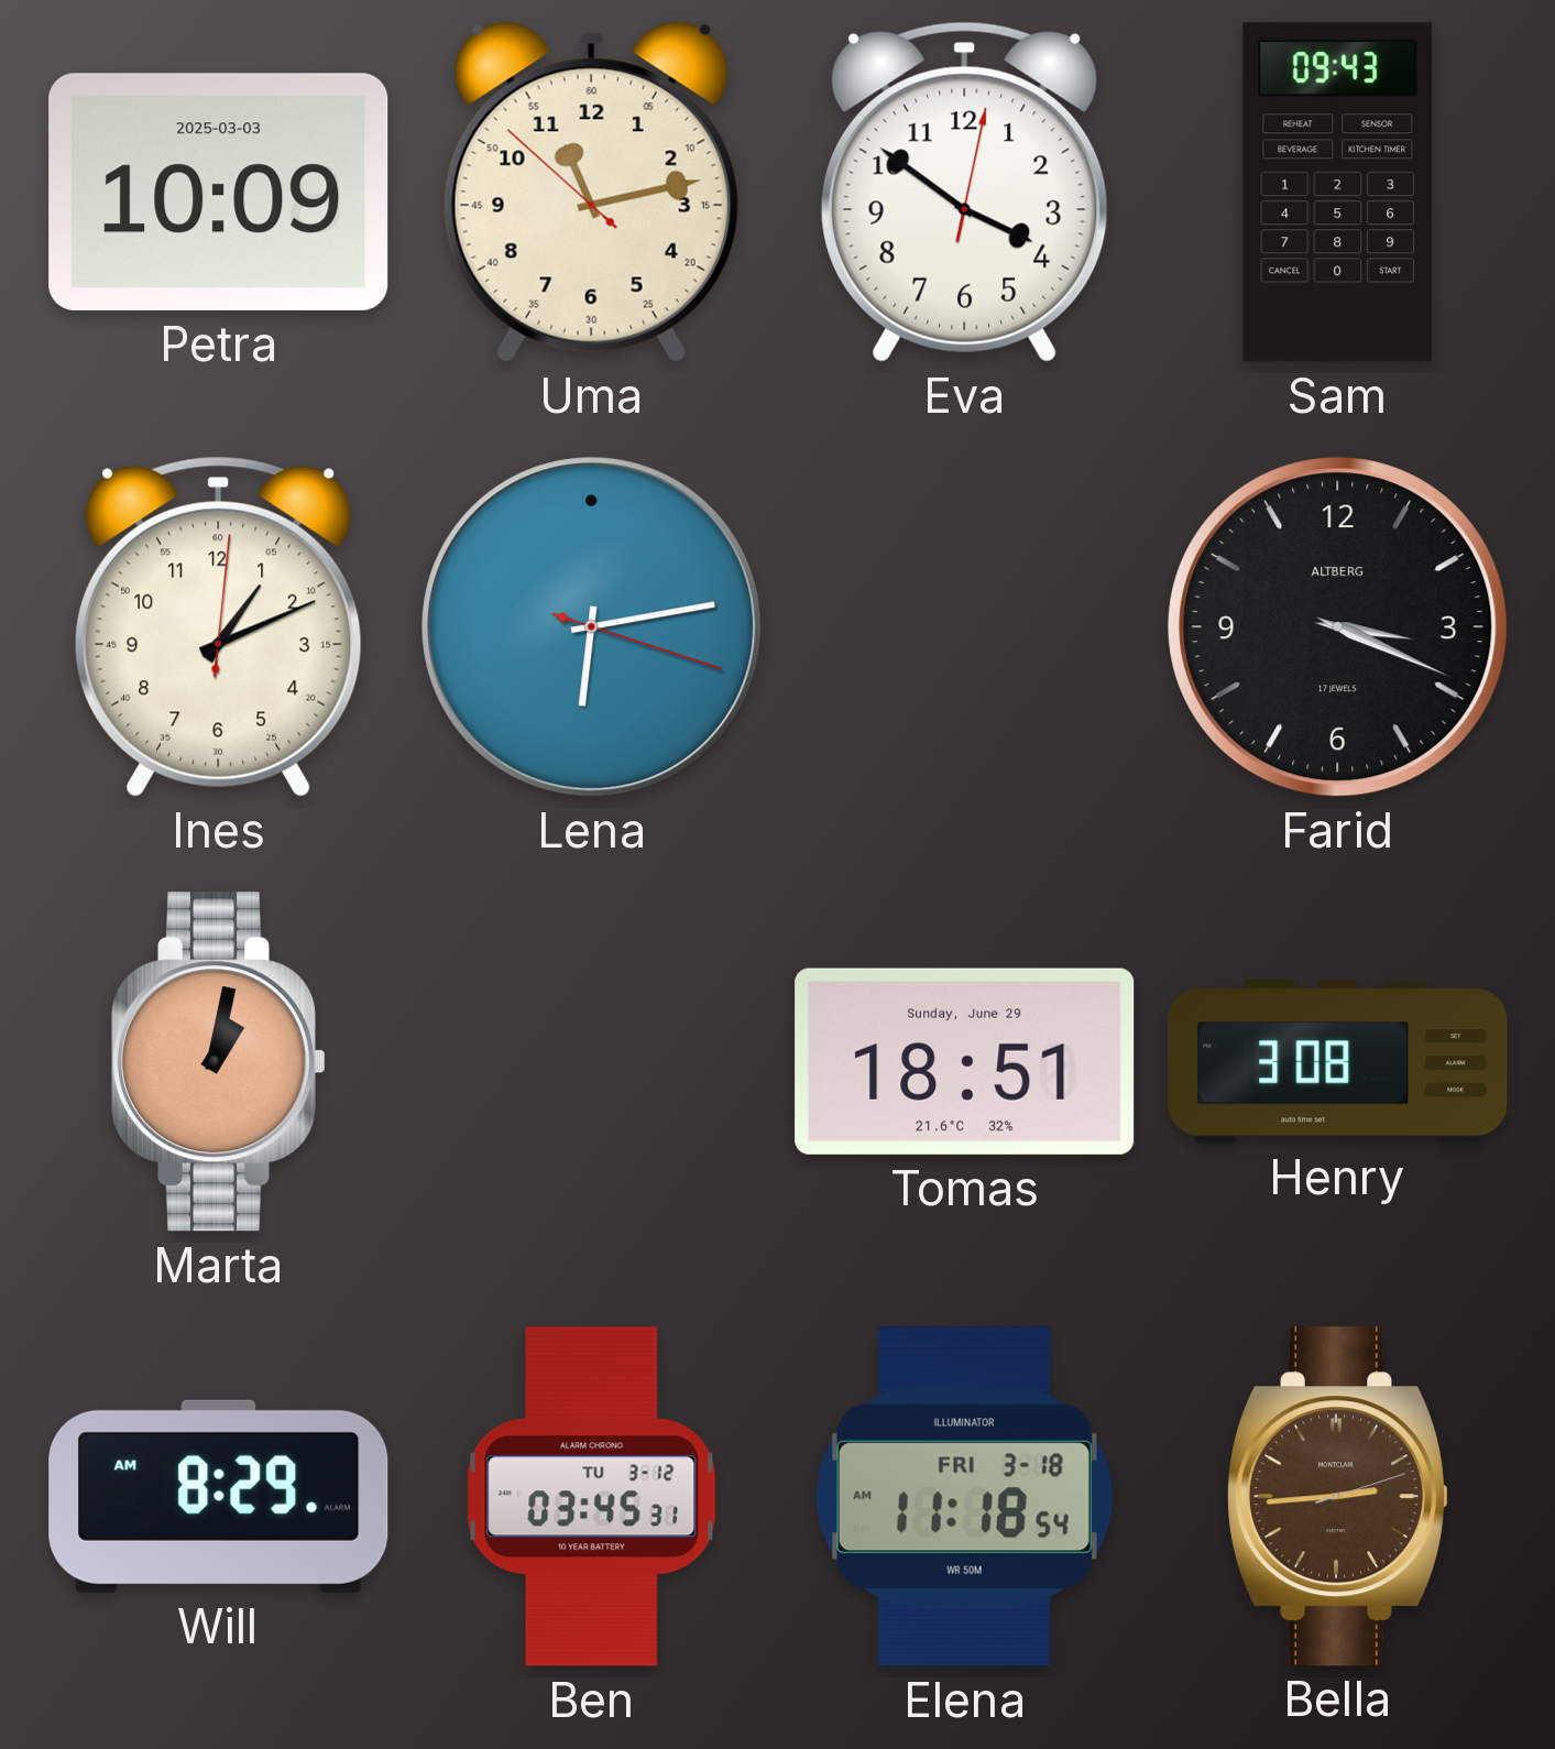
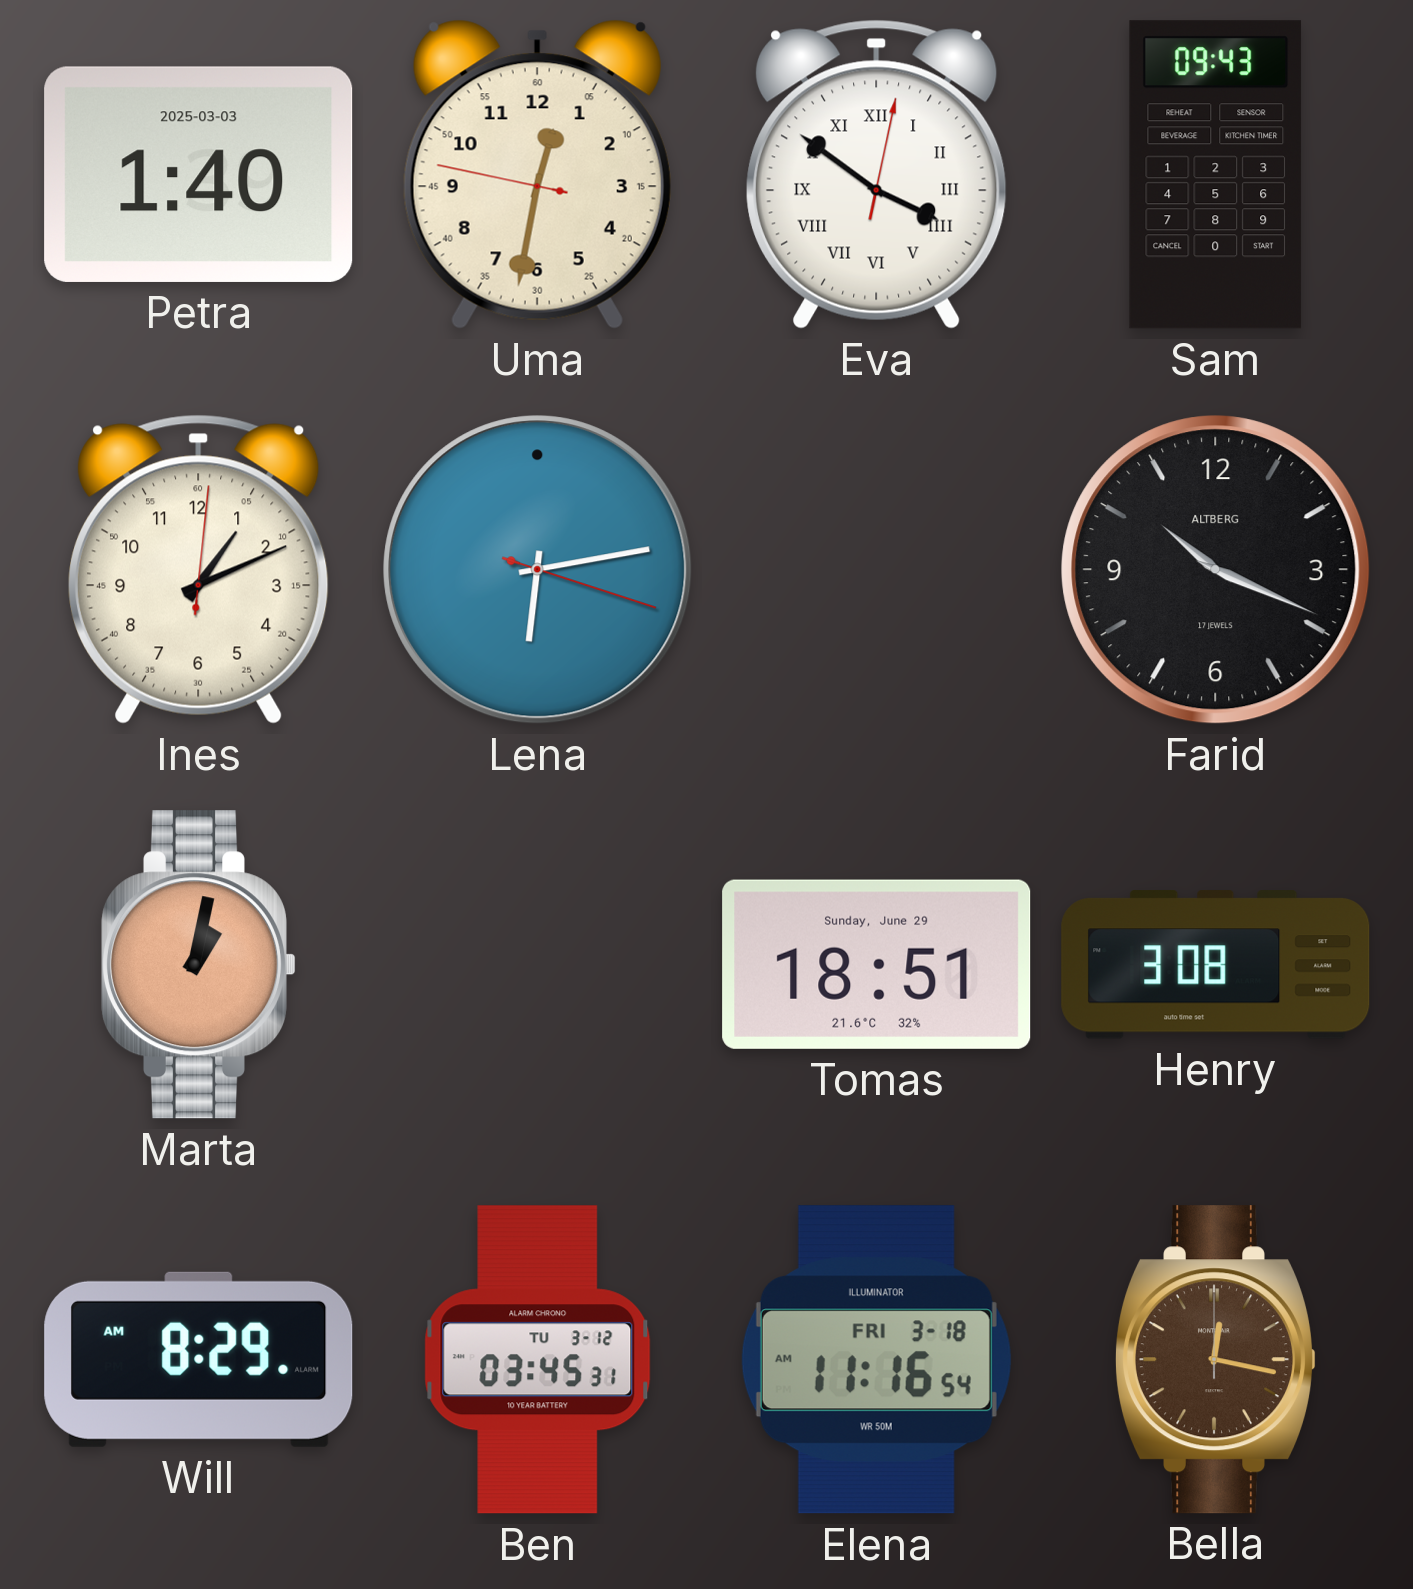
Petra: 10:09 -> 1:40 (199, 174)
Uma: 11:12 -> 12:31 (537, 174)
Eva numerals: Arabic -> Roman (877, 174)
Farid: 3:19 -> 10:19 (1216, 570)
Elena: 11:18 -> 11:16 (876, 1360)
Bella: 2:44 -> 12:17 (1215, 1360)
